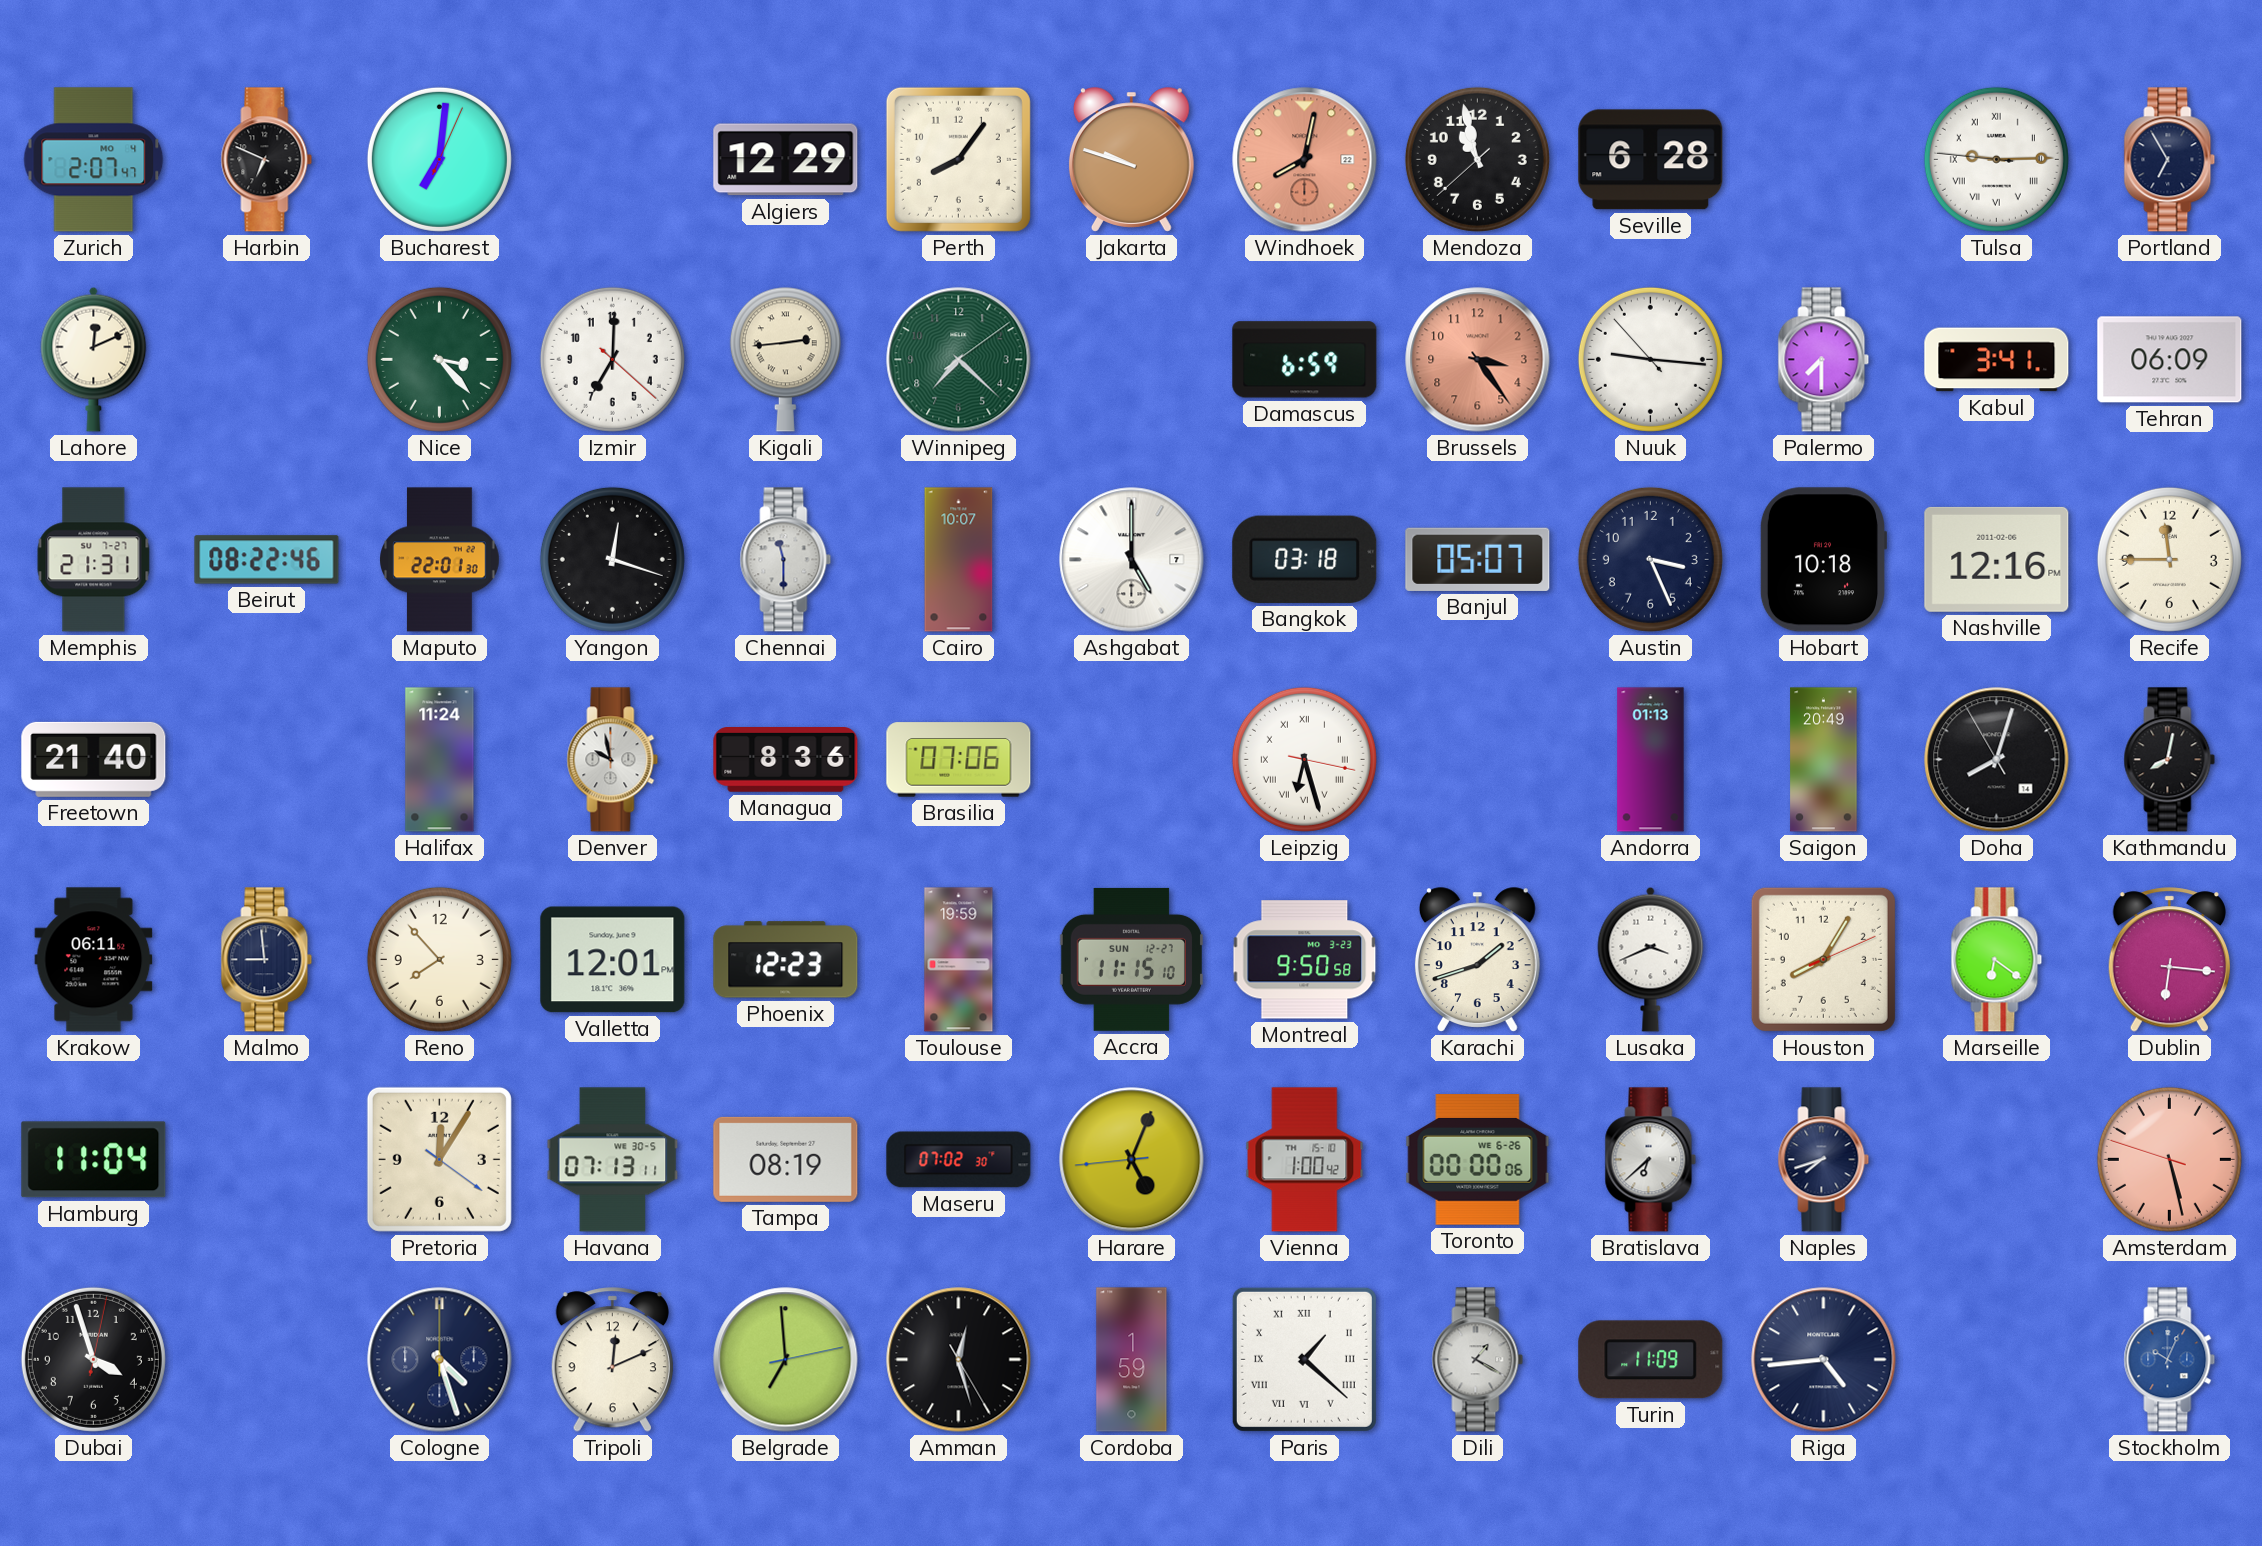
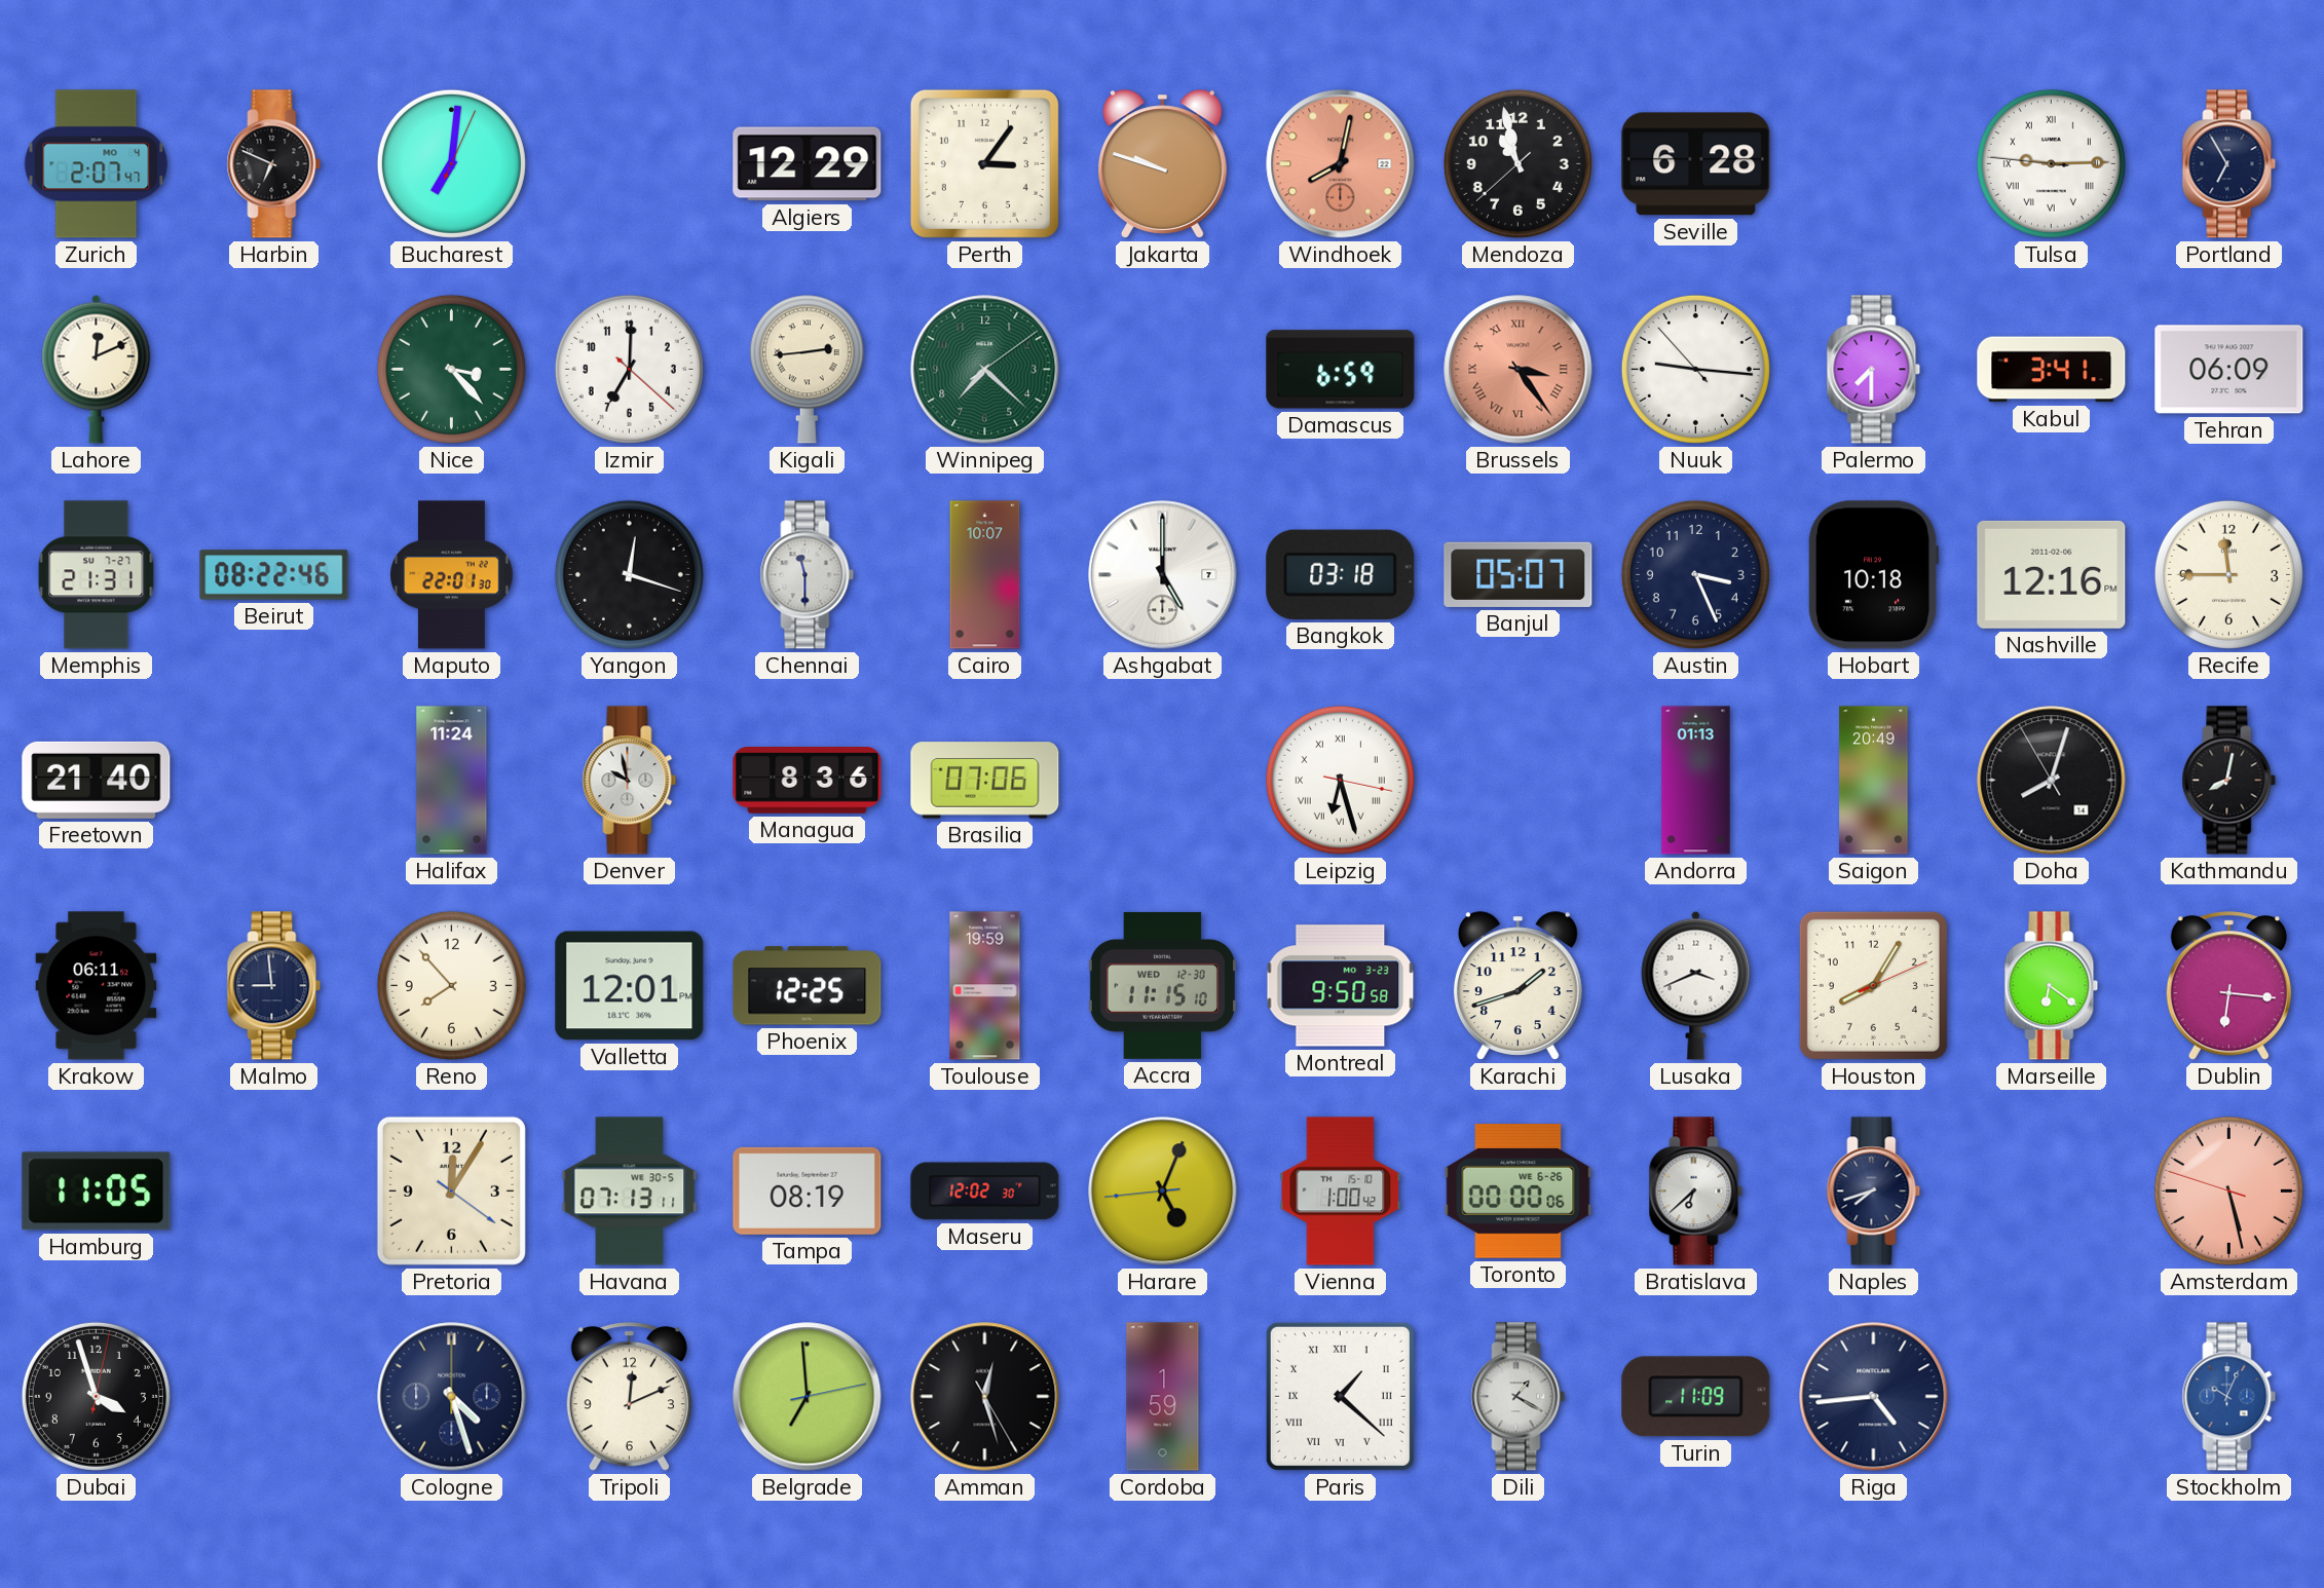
Perth: 8:06 -> 3:06 (984, 163)
Brussels numerals: Arabic -> Roman (1519, 370)
Phoenix: 12:23 -> 12:25 (808, 986)
Accra date: SUN 12-27 -> WED 12-30 (1162, 985)
Hamburg: 11:04 -> 11:05 (97, 1192)
Maseru: 07:02 -> 12:02 (985, 1192)
